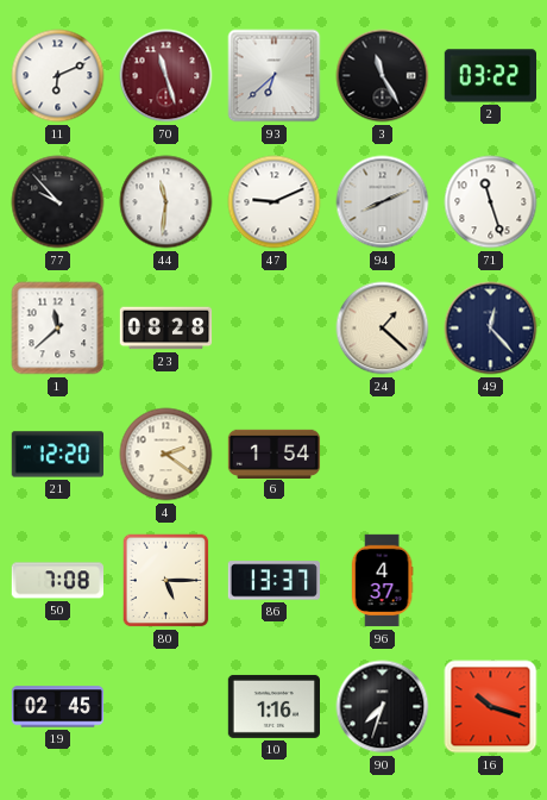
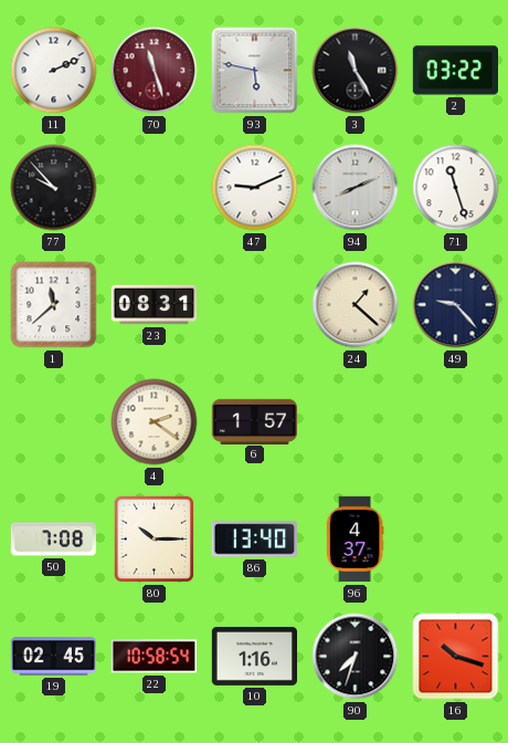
11: 6:11 -> 2:11 (54, 71)
93: 6:38 -> 5:47 (255, 71)
44: 11:31 -> none (166, 202)
23: 08:28 -> 08:31 (155, 305)
49: 12:23 -> 9:23 (456, 305)
21: 12:20 -> none (57, 455)
6: 1:54 -> 1:57 (255, 421)
80: 5:15 -> 10:15 (155, 540)
86: 13:37 -> 13:40 (254, 540)
22: none -> 10:58 (155, 657)
